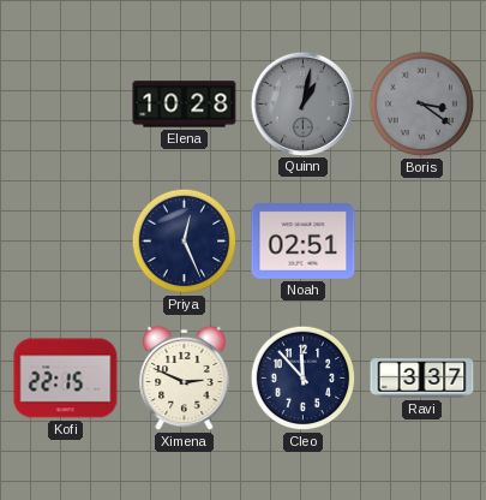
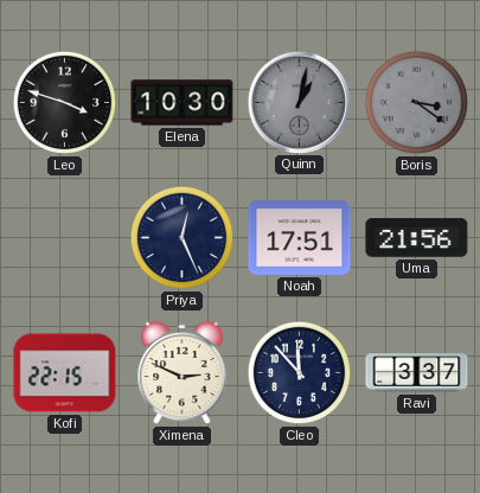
Leo: none -> 3:48 (65, 103)
Elena: 10:28 -> 10:30 (183, 103)
Noah: 02:51 -> 17:51 (300, 238)
Uma: none -> 21:56 (417, 238)
